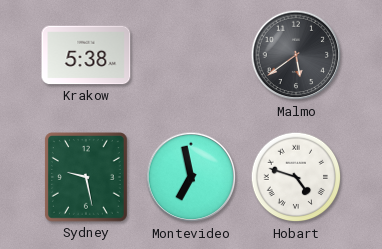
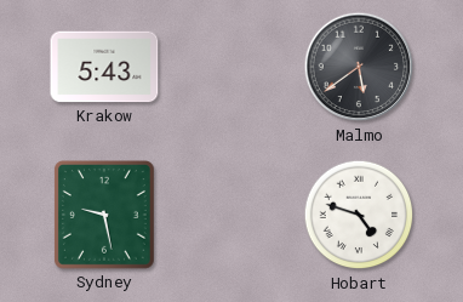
Krakow: 5:38 -> 5:43 (104, 67)
Montevideo: 6:58 -> none (191, 177)
